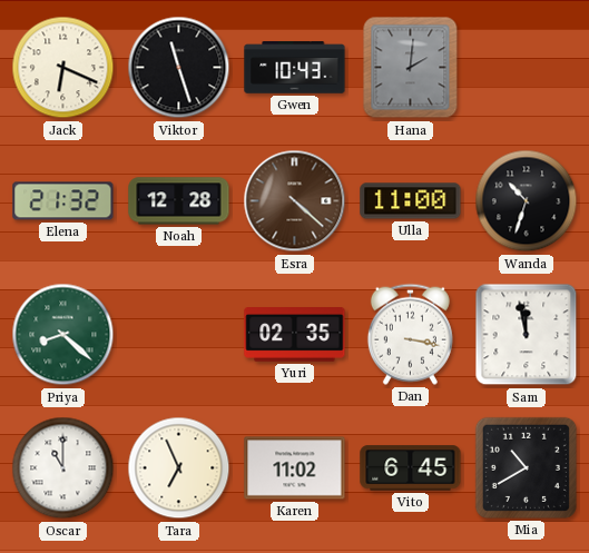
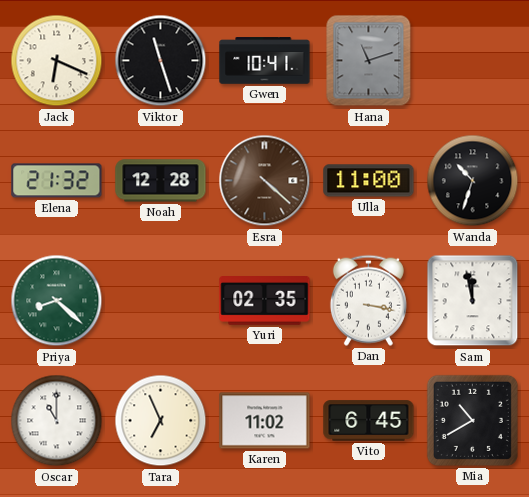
Gwen: 10:43 -> 10:41 (265, 61)
Hana: 2:01 -> 11:12 (369, 61)
